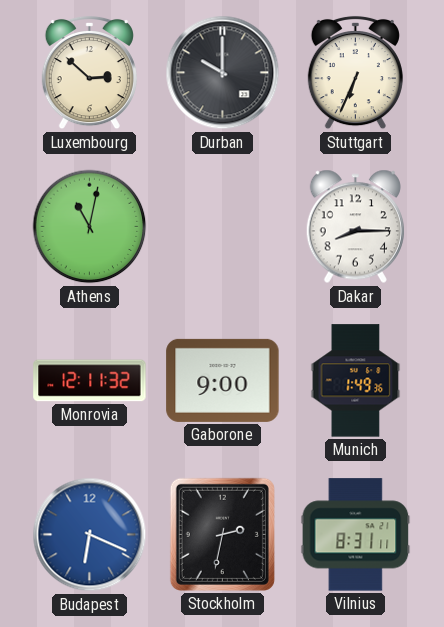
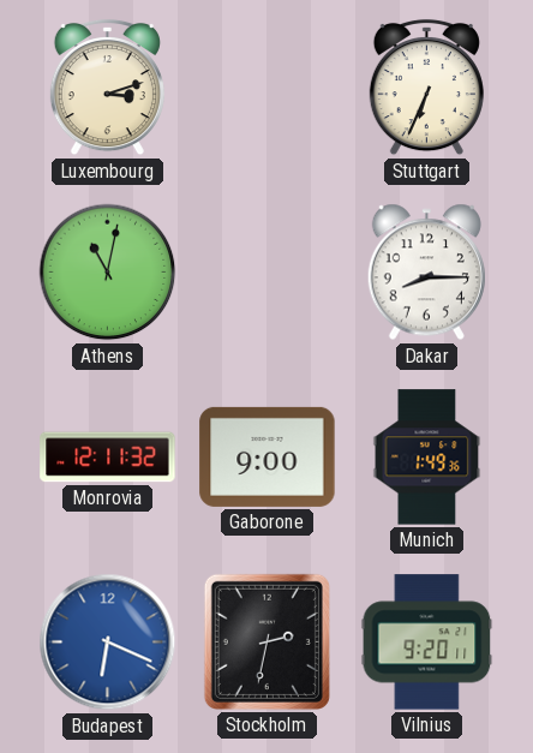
Luxembourg: 2:52 -> 3:12 (107, 88)
Durban: 10:00 -> none (223, 73)
Vilnius: 8:31 -> 9:20 (427, 643)
